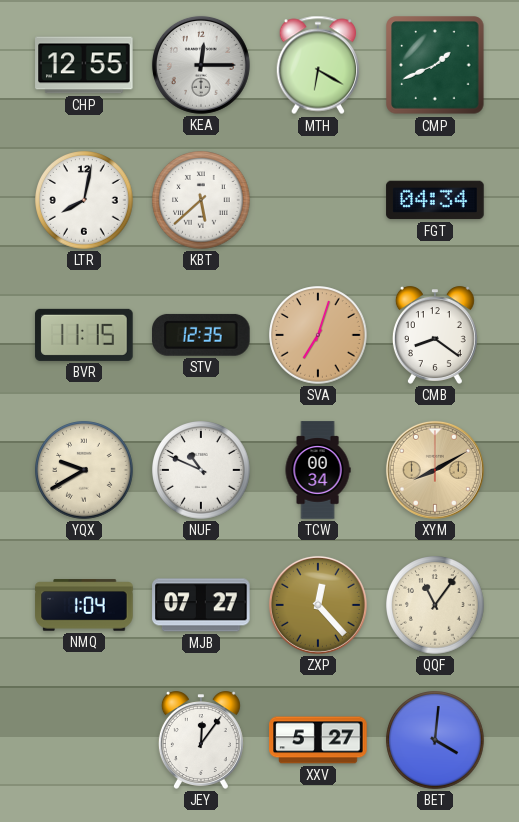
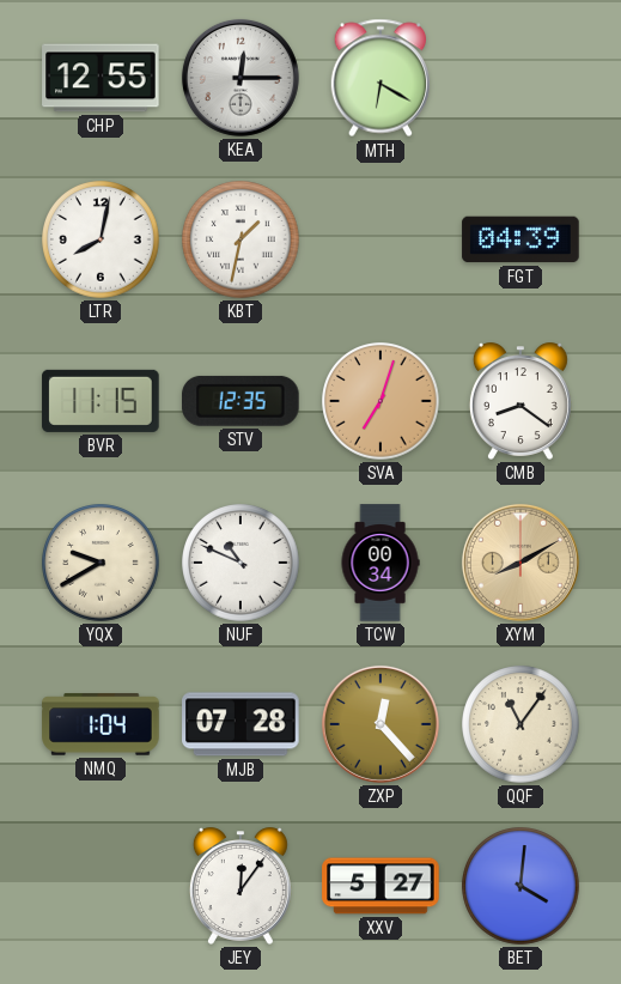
CMP: 1:41 -> none (435, 65)
KBT: 5:38 -> 1:32 (241, 239)
FGT: 04:34 -> 04:39 (520, 239)
MJB: 07:27 -> 07:28 (241, 724)
